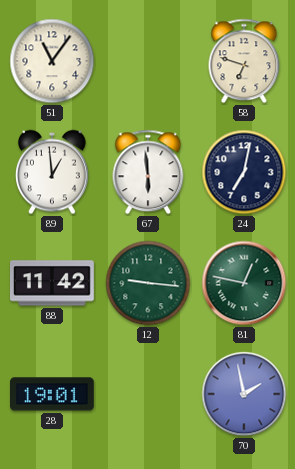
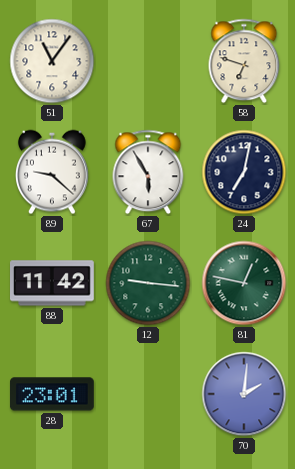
89: 12:59 -> 9:22 (53, 172)
67: 5:59 -> 5:55 (148, 172)
28: 19:01 -> 23:01 (53, 394)
70: 1:58 -> 2:01 (244, 394)
